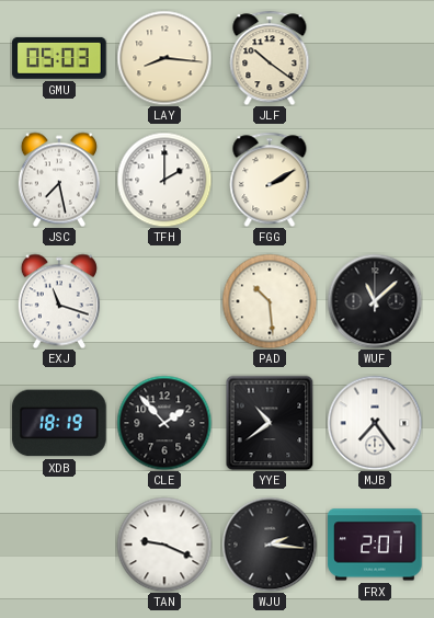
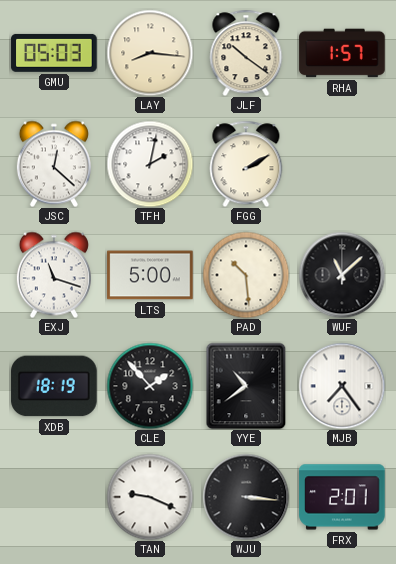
RHA: none -> 1:57 (342, 53)
JSC: 7:28 -> 12:22 (54, 164)
TFH: 2:00 -> 2:02 (150, 164)
LTS: none -> 5:00 (150, 275)
WJU: 2:16 -> 3:16 (246, 497)
